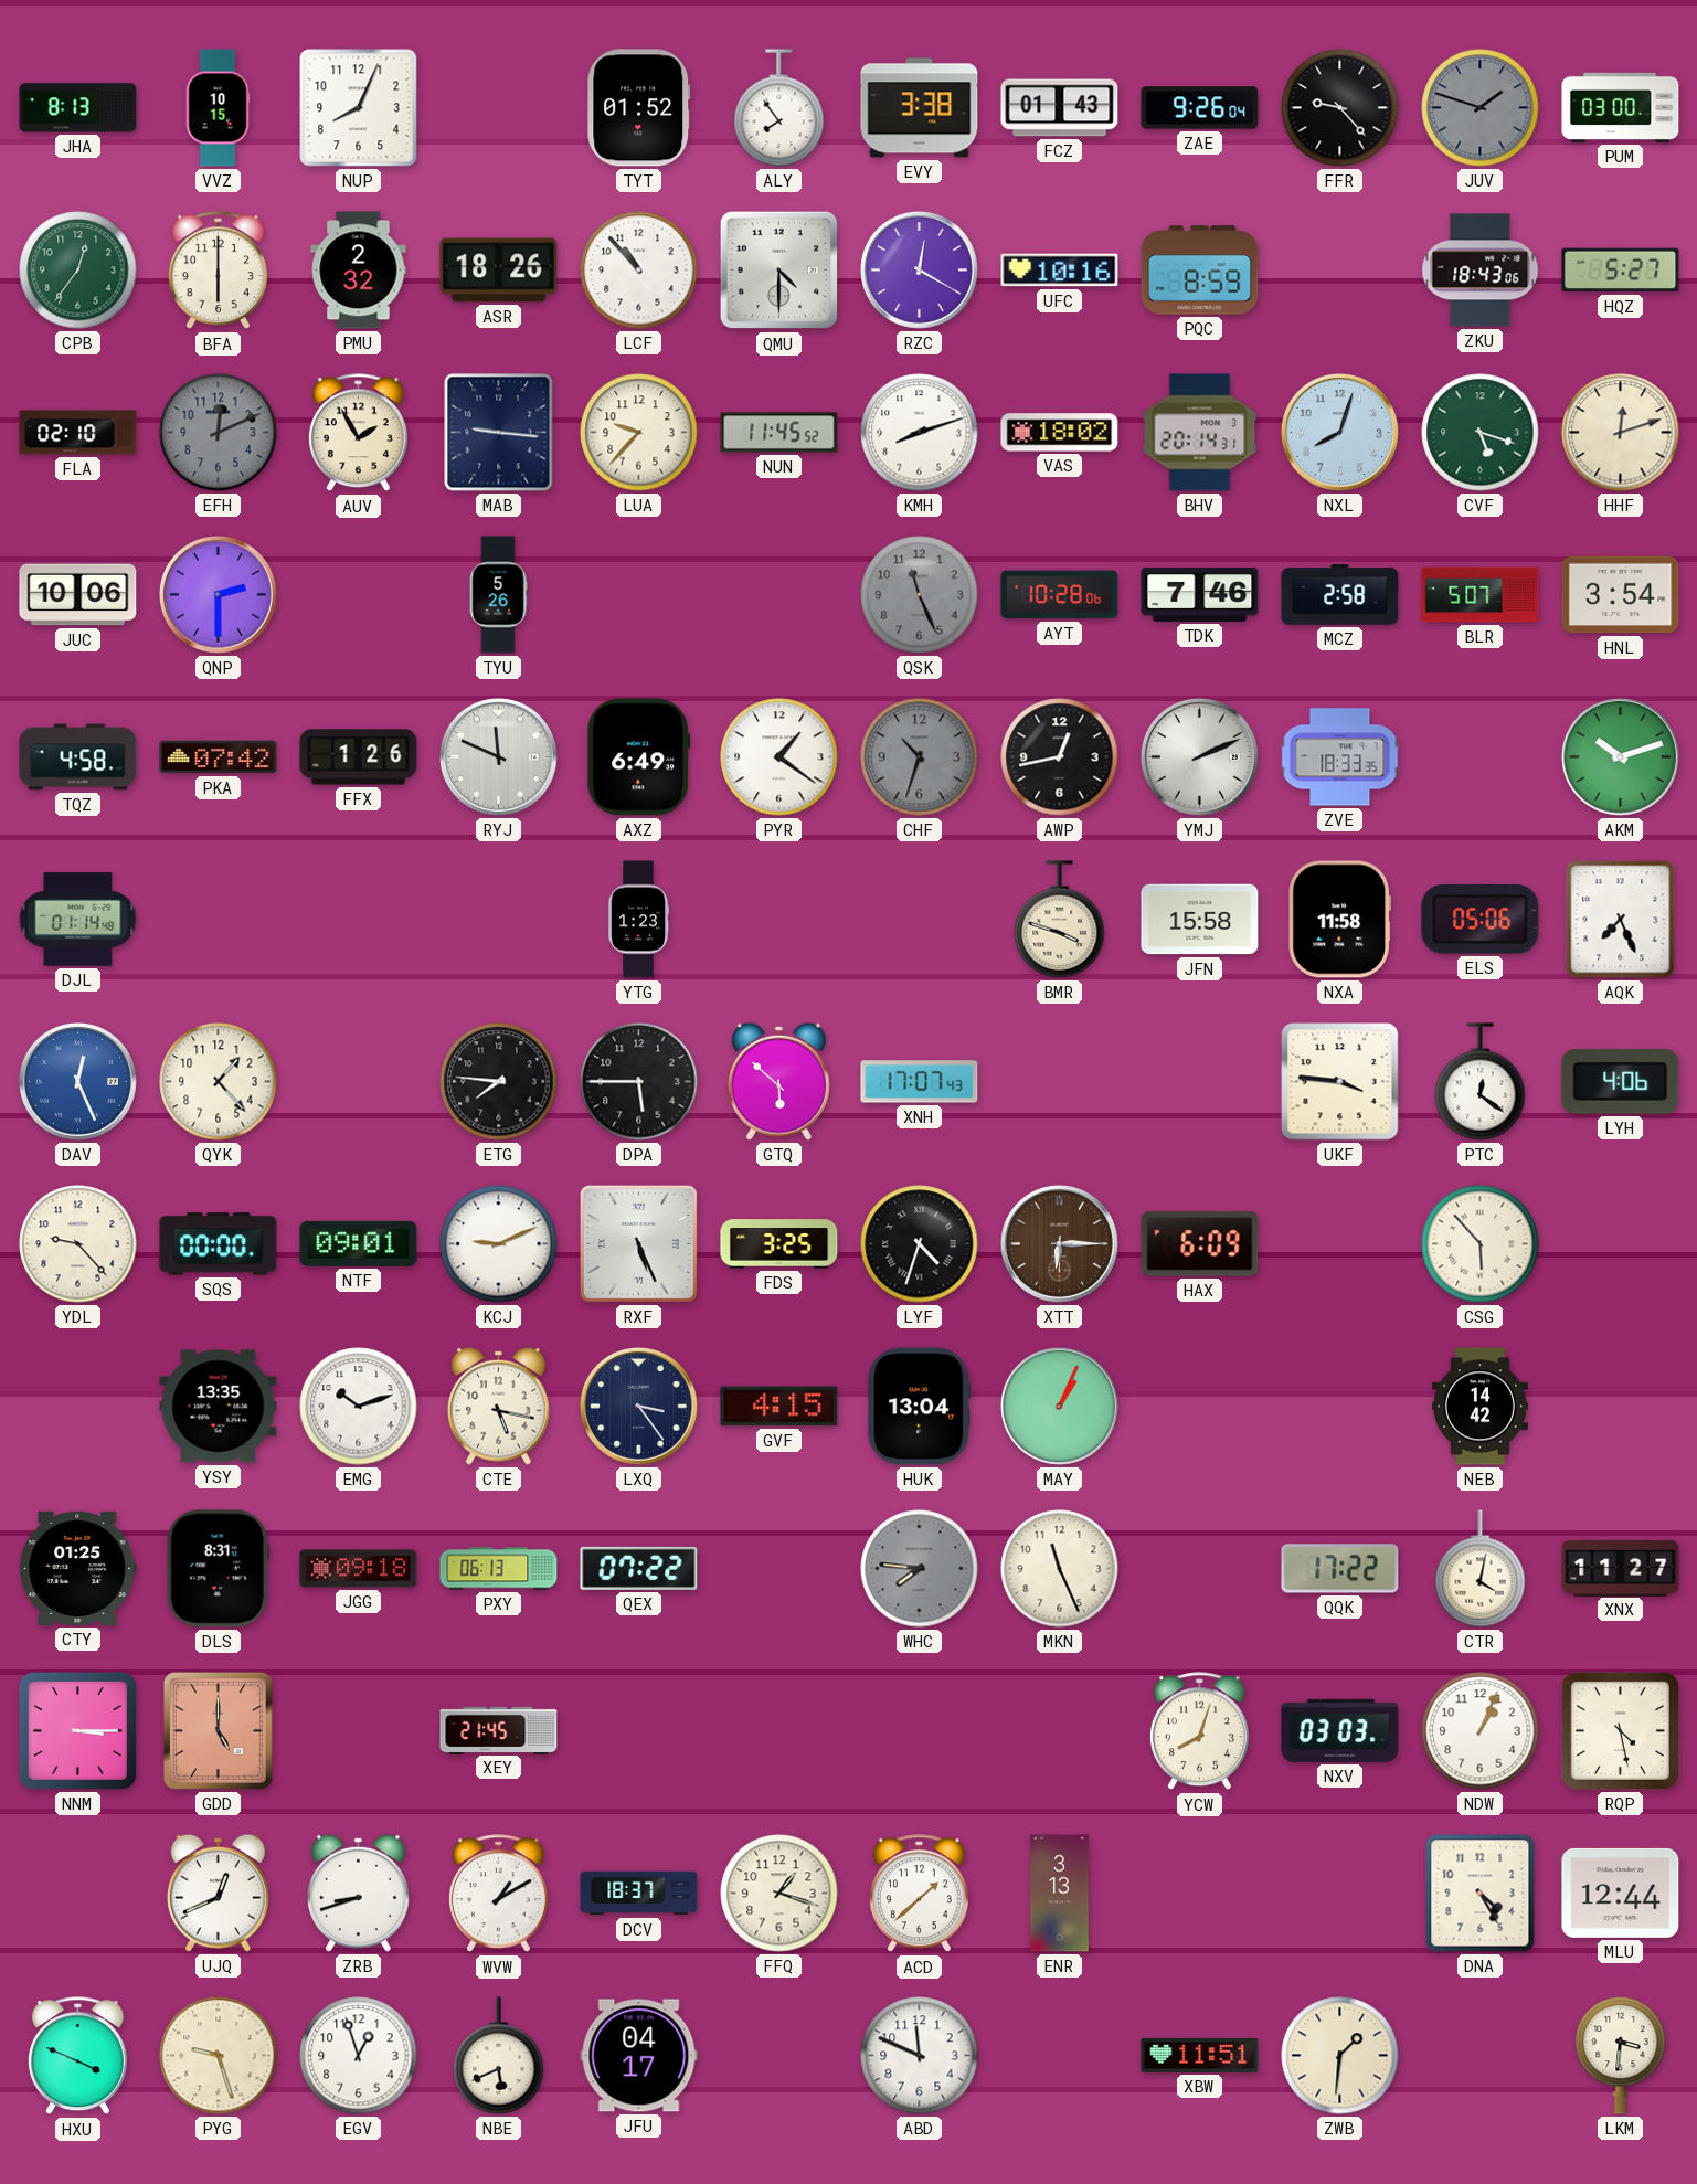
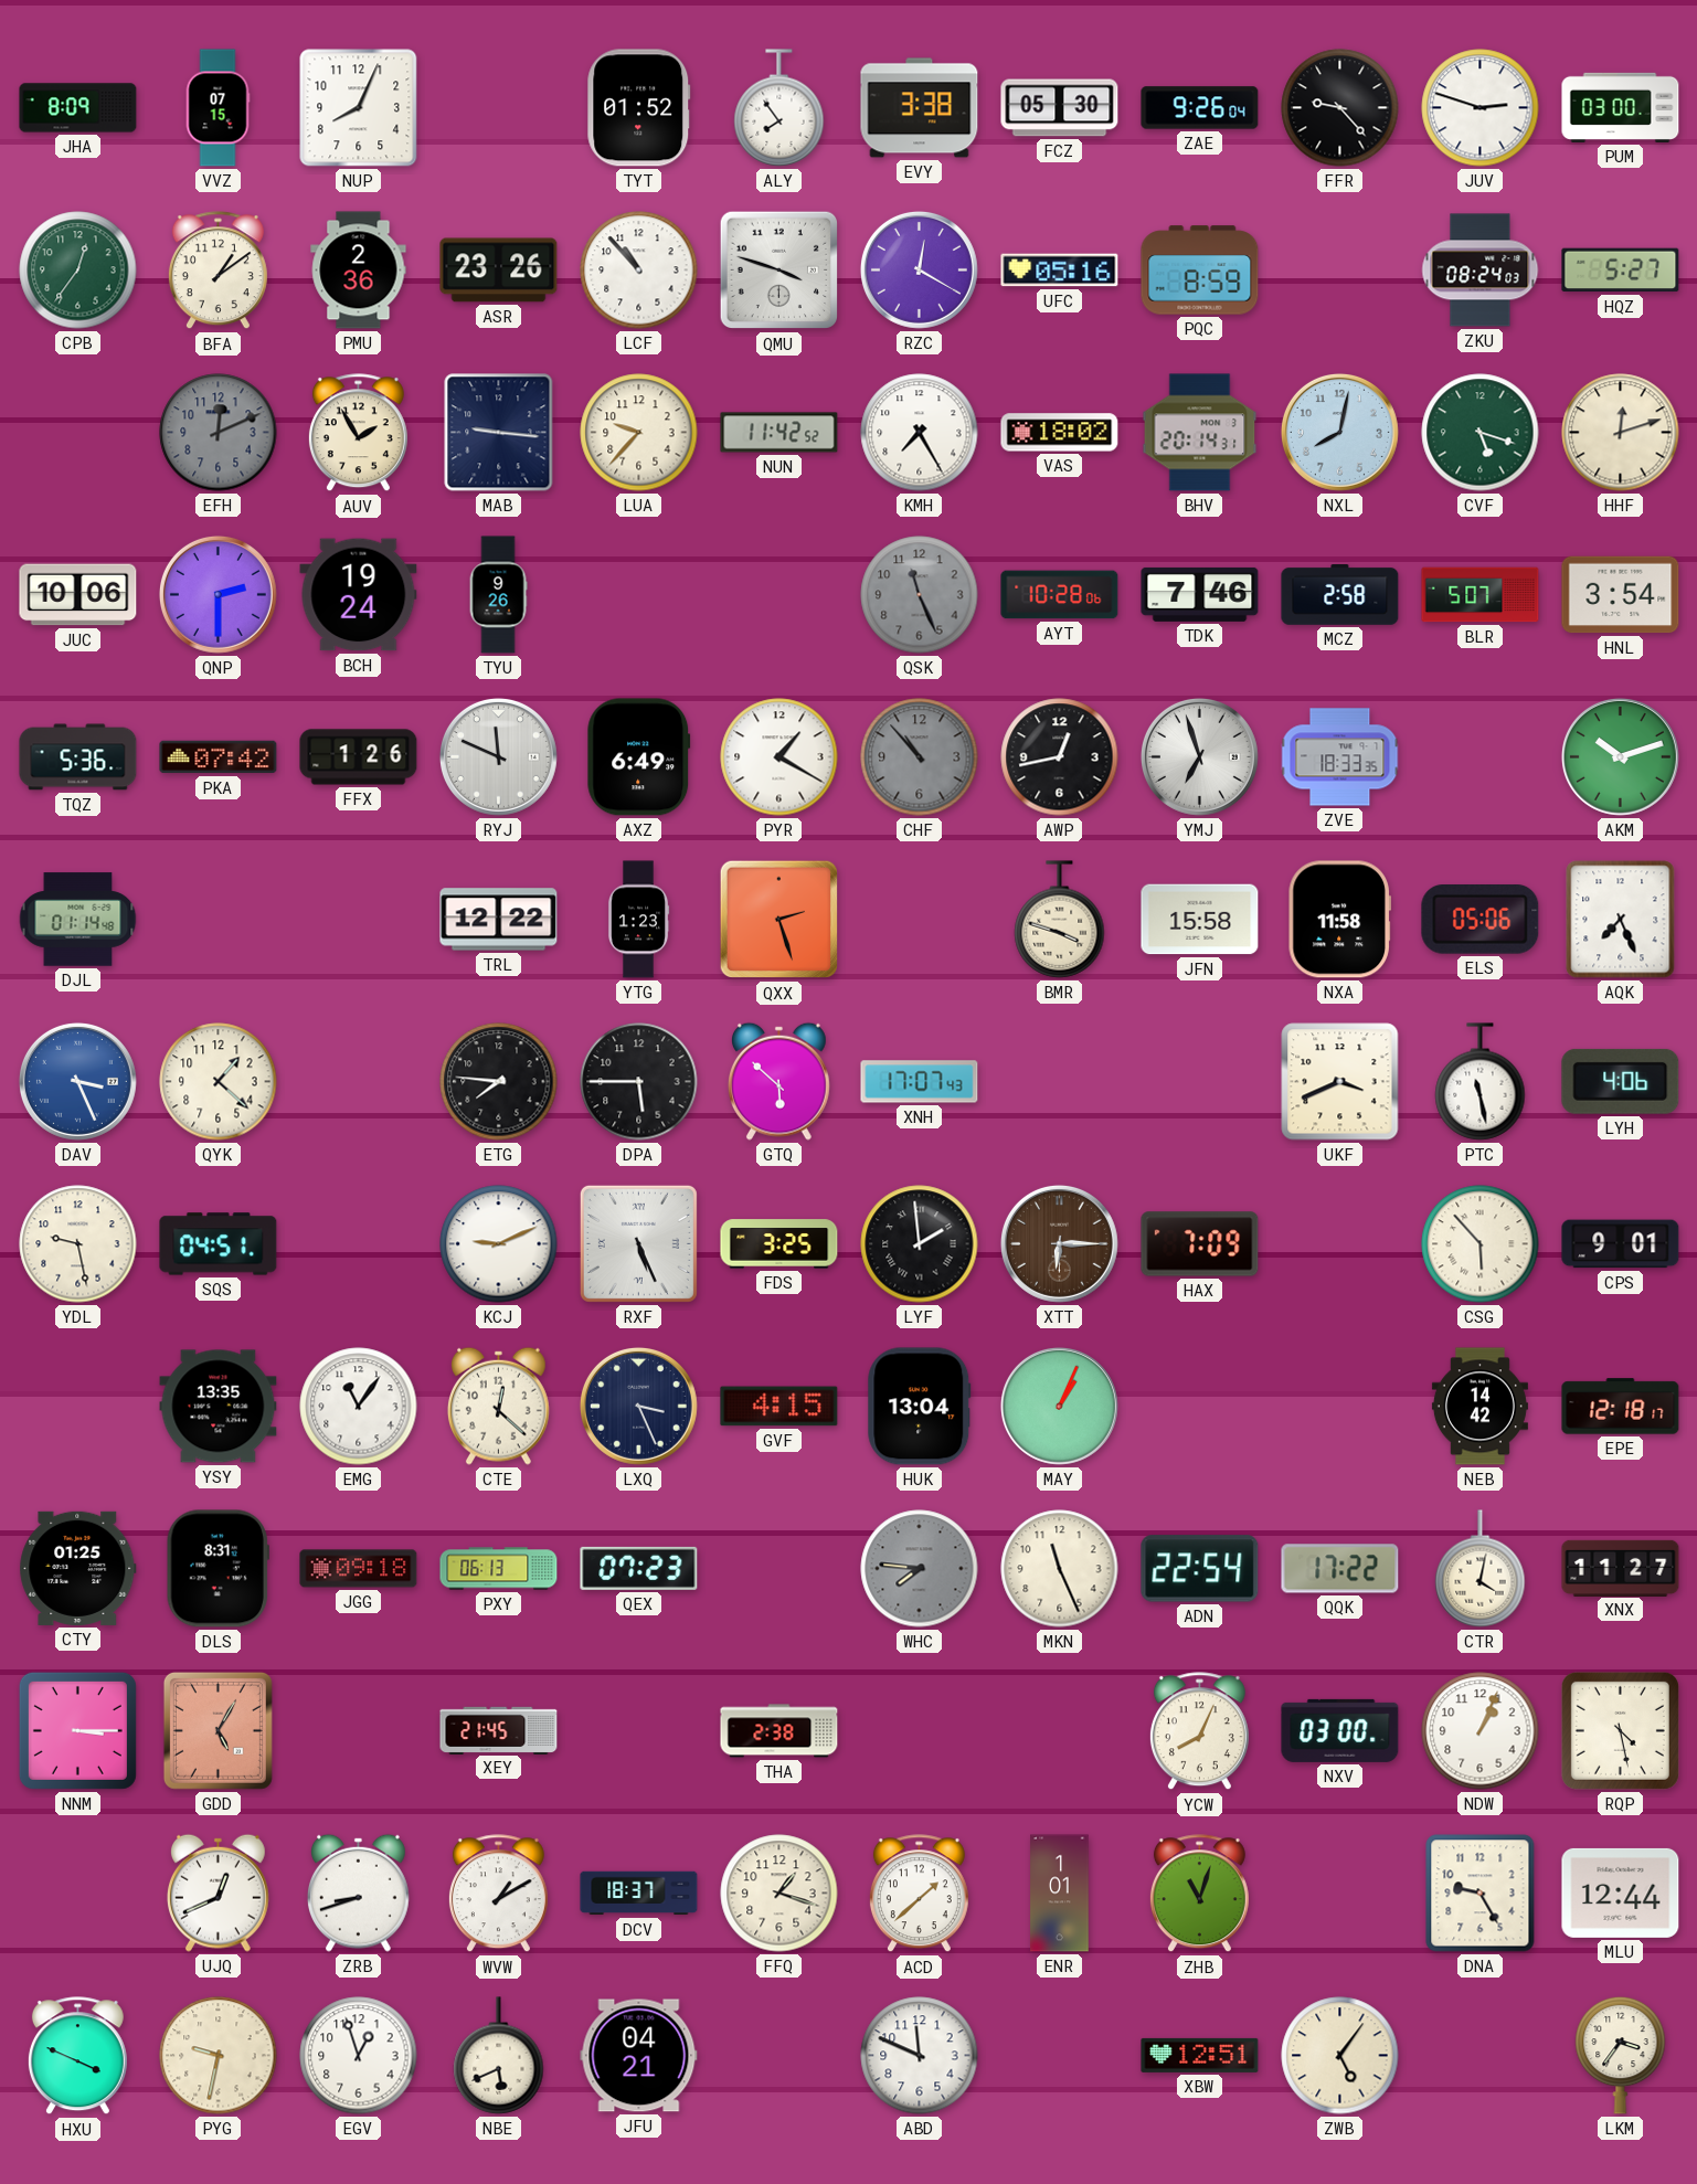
JHA: 8:13 -> 8:09 (78, 108)
VVZ: 10:15 -> 07:15 (218, 108)
FCZ: 01:43 -> 05:30 (1060, 108)
JUV: 1:48 -> 2:48 (1481, 108)
JUV dial: grey -> white (1481, 108)
BFA: 6:00 -> 1:09 (218, 271)
PMU: 2:32 -> 2:36 (359, 271)
ASR: 18:26 -> 23:26 (499, 271)
QMU: 4:30 -> 3:48 (779, 271)
UFC: 10:16 -> 05:16 (1060, 271)
ZKU: 18:43 -> 08:24 (1481, 271)
FLA: 02:10 -> none (78, 433)
NUN: 11:45 -> 11:42 (779, 433)
KMH: 8:12 -> 7:25 (920, 433)
NXL: 8:03 -> 8:02 (1339, 432)
BCH: none -> 19:24 (359, 595)
TYU: 5:26 -> 9:26 (498, 595)
TQZ: 4:58 -> 5:36 (78, 757)
PYR: 1:21 -> 1:20 (779, 757)
CHF: 10:33 -> 10:53 (920, 757)
YMJ: 2:11 -> 6:57 (1199, 756)
TRL: none -> 12:22 (499, 920)
QXX: none -> 2:27 (779, 920)
DAV: 12:26 -> 3:26 (77, 1081)
QYK: 1:23 -> 1:22 (219, 1082)
UKF: 3:46 -> 3:41 (1340, 1082)
PTC: 12:21 -> 11:28 (1481, 1082)
YDL: 9:23 -> 9:28 (78, 1244)
SQS: 00:00 -> 04:51 (219, 1244)
NTF: 09:01 -> none (359, 1243)
LYF: 4:33 -> 1:59 (920, 1244)
HAX: 6:09 -> 7:09 (1200, 1244)
CPS: none -> 9:01 (1621, 1244)
EMG: 10:12 -> 11:06 (359, 1407)
CTE: 5:17 -> 12:22 (498, 1406)
LXQ: 3:24 -> 3:26 (638, 1406)
EPE: none -> 12:18 (1621, 1407)
QEX: 07:22 -> 07:23 (639, 1568)
ADN: none -> 22:54 (1200, 1569)
GDD: 5:00 -> 5:05 (218, 1730)
THA: none -> 2:38 (779, 1731)
YCW: 8:03 -> 8:04 (1199, 1731)
NXV: 03:03 -> 03:00 (1340, 1730)
ENR: 3:13 -> 1:01 (1060, 1894)
ZHB: none -> 11:03 (1199, 1894)
DNA: 4:25 -> 9:25 (1481, 1894)
PYG: 9:27 -> 9:32 (219, 2056)
JFU: 04:17 -> 04:21 (639, 2056)
XBW: 11:51 -> 12:51 (1200, 2055)
ZWB: 1:31 -> 5:06 (1340, 2056)
LKM: 3:31 -> 3:36 (1621, 2055)
